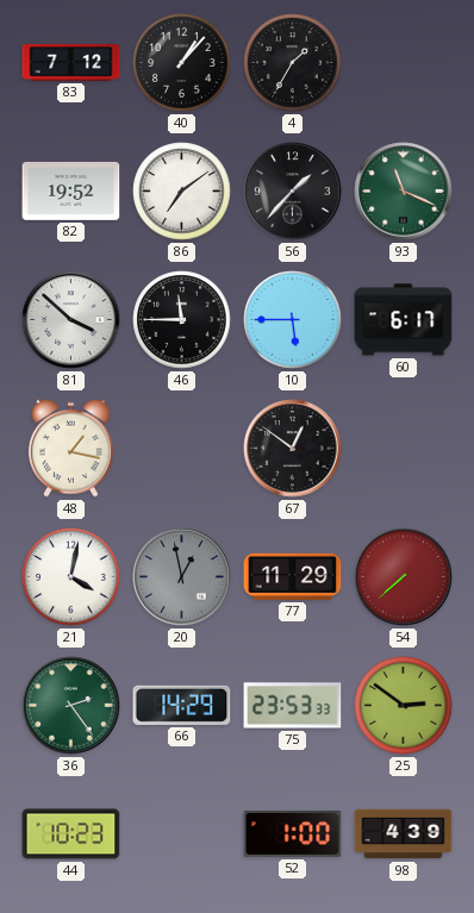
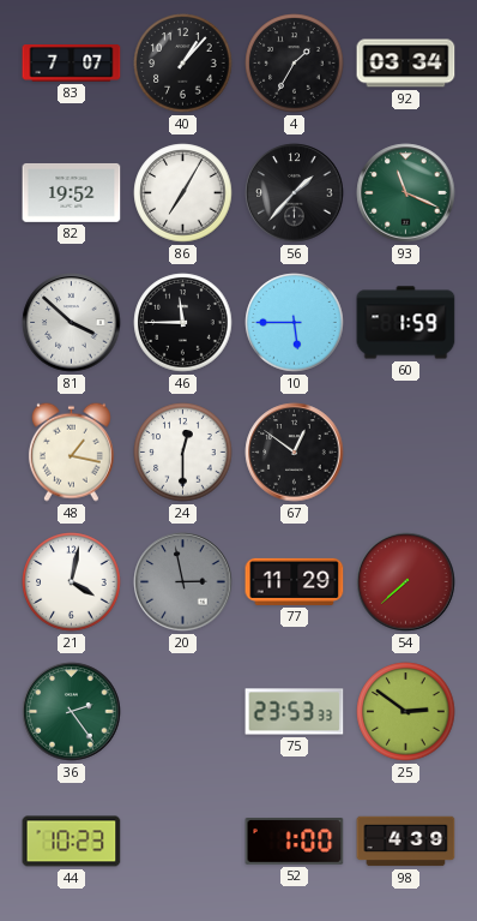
83: 7:12 -> 7:07 (72, 64)
92: none -> 03:34 (406, 64)
86: 7:09 -> 7:05 (183, 193)
60: 6:17 -> 1:59 (406, 323)
24: none -> 12:30 (183, 453)
20: 12:58 -> 2:58 (183, 582)
66: 14:29 -> none (182, 705)
